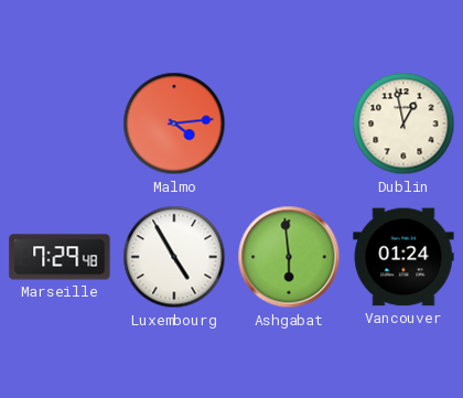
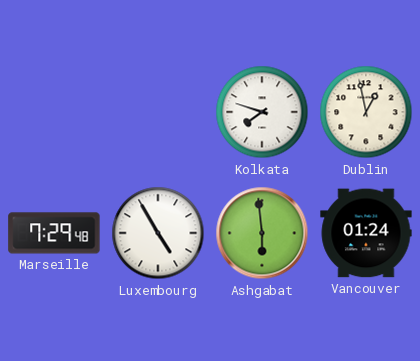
Malmo: 4:14 -> none (174, 123)
Kolkata: none -> 7:48 (262, 112)
